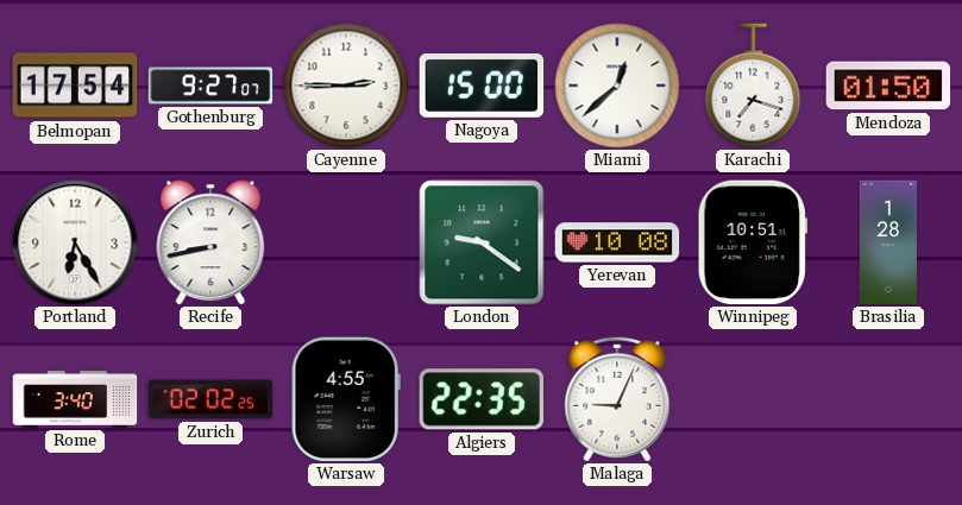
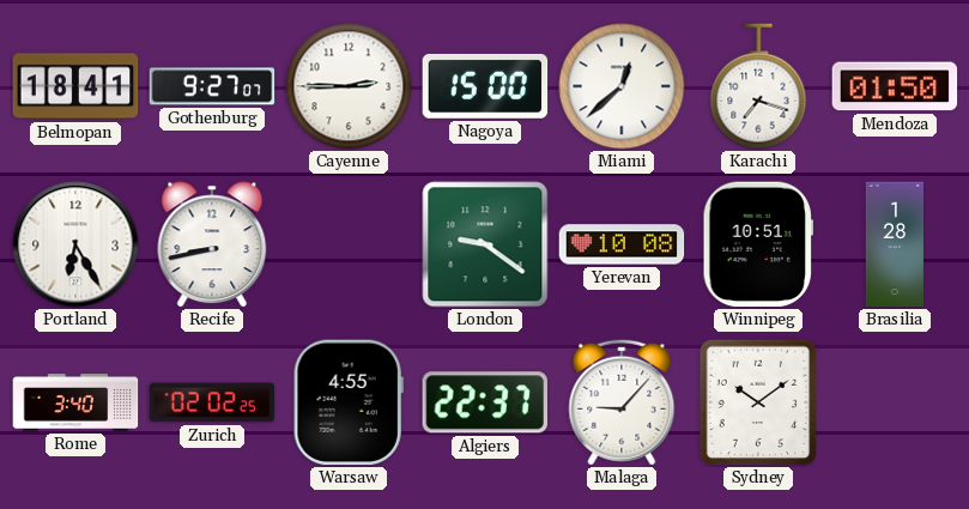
Belmopan: 17:54 -> 18:41 (75, 86)
Algiers: 22:35 -> 22:37 (484, 402)
Malaga: 9:04 -> 9:07 (622, 402)
Sydney: none -> 10:09 (758, 402)
